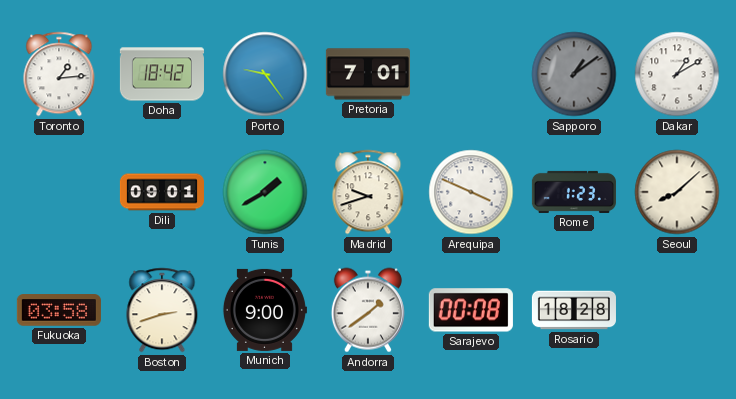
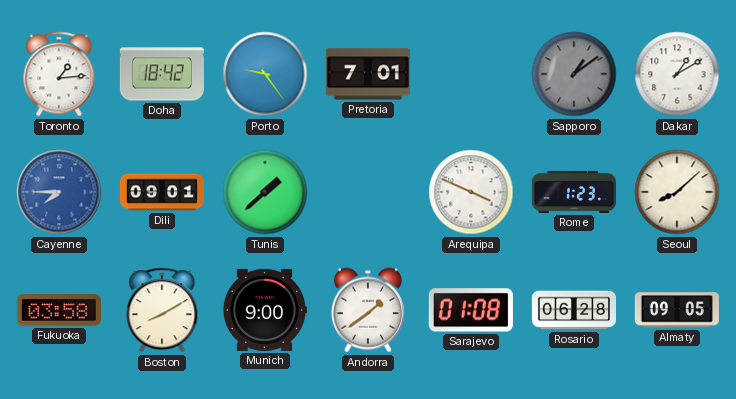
Cayenne: none -> 7:45 (59, 192)
Tunis: 1:40 -> 1:38 (265, 192)
Madrid: 9:42 -> none (368, 192)
Boston: 2:42 -> 8:10 (162, 310)
Sarajevo: 00:08 -> 01:08 (471, 310)
Rosario: 18:28 -> 06:28 (574, 310)
Almaty: none -> 09:05 (677, 310)
